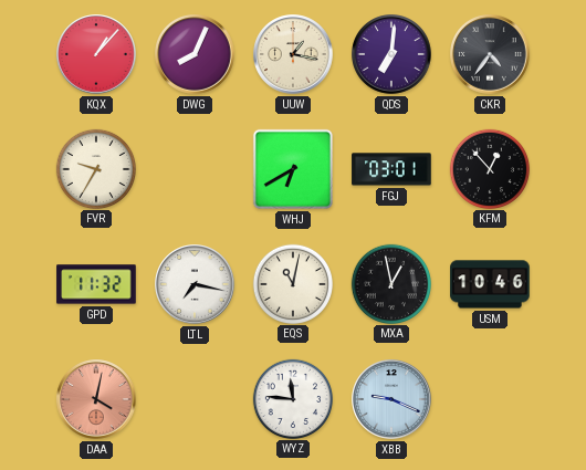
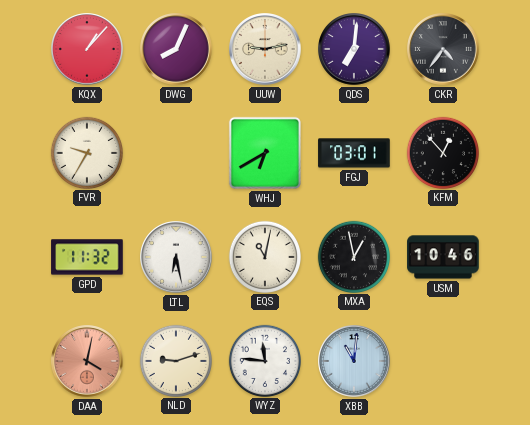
UUW: 1:17 -> 9:13 (265, 49)
LTL: 7:17 -> 6:28 (176, 257)
NLD: none -> 9:12 (175, 360)
XBB: 9:19 -> 11:01 (354, 361)
